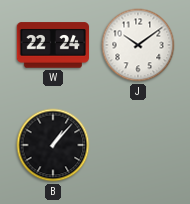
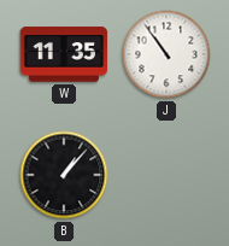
W: 22:24 -> 11:35 (64, 54)
J: 10:09 -> 10:54 (166, 54)
